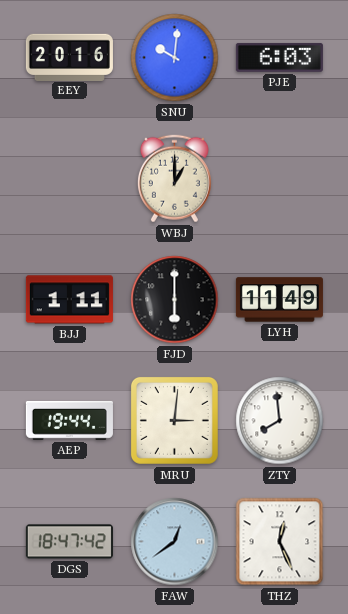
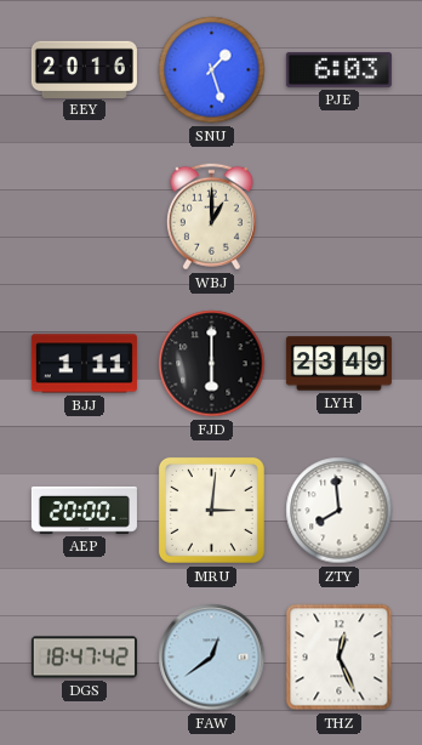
SNU: 10:01 -> 1:27 (212, 70)
LYH: 11:49 -> 23:49 (338, 364)
AEP: 19:44 -> 20:00 (84, 510)
